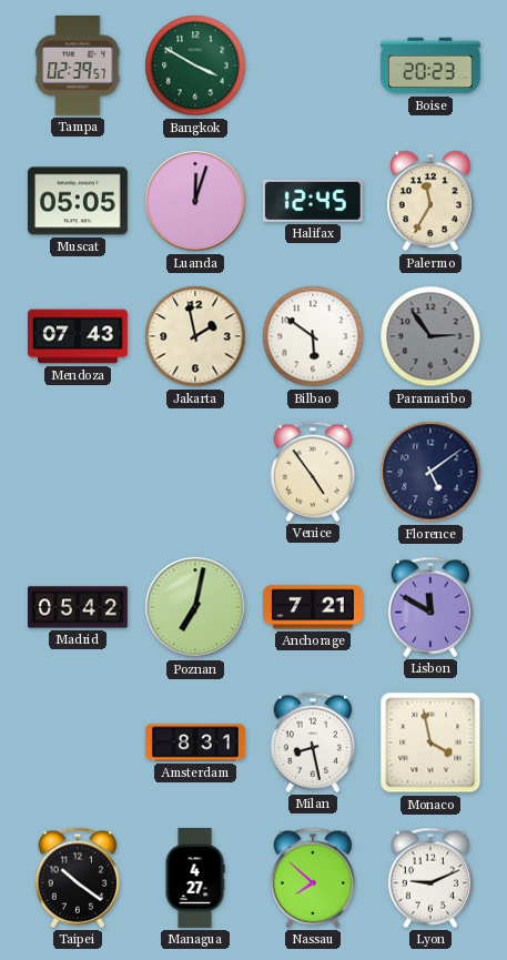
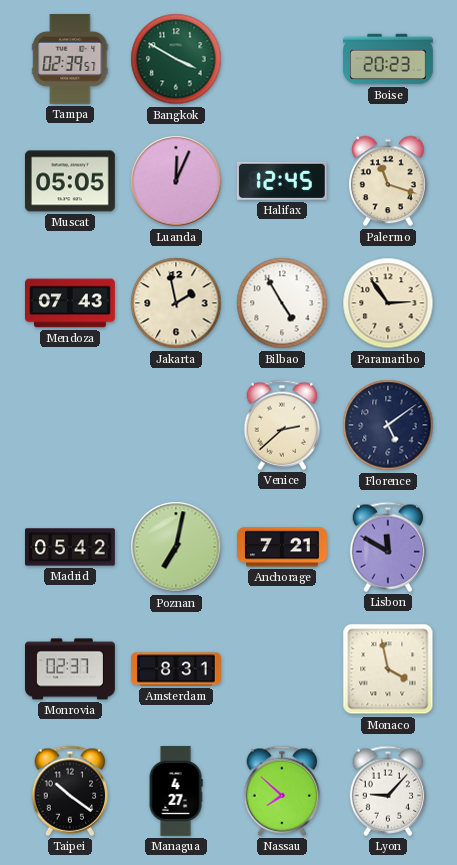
Luanda: 12:03 -> 12:04 (176, 181)
Palermo: 11:35 -> 11:18 (389, 181)
Bilbao: 5:51 -> 4:55 (282, 303)
Paramaribo dial: grey -> cream (388, 303)
Venice: 4:54 -> 2:38 (282, 425)
Monrovia: none -> 02:37 (71, 669)
Milan: 8:28 -> none (313, 742)
Lyon: 9:11 -> 9:07 (388, 791)
